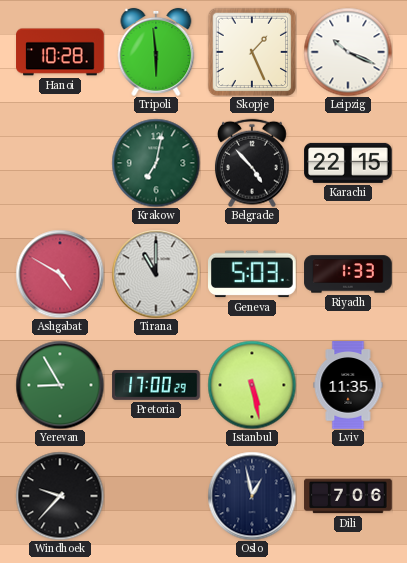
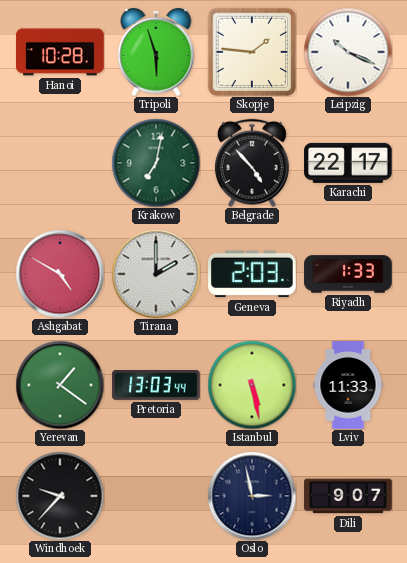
Tripoli: 5:59 -> 5:57 (156, 52)
Skopje: 1:26 -> 1:46 (252, 52)
Karachi: 22:15 -> 22:17 (349, 163)
Tirana: 11:00 -> 2:00 (156, 274)
Geneva: 5:03 -> 2:03 (253, 274)
Yerevan: 8:55 -> 1:21 (60, 385)
Pretoria: 17:00 -> 13:03 (156, 385)
Lviv: 11:35 -> 11:33 (348, 385)
Oslo: 12:58 -> 2:58 (252, 496)
Dili: 7:06 -> 9:07 (348, 496)
